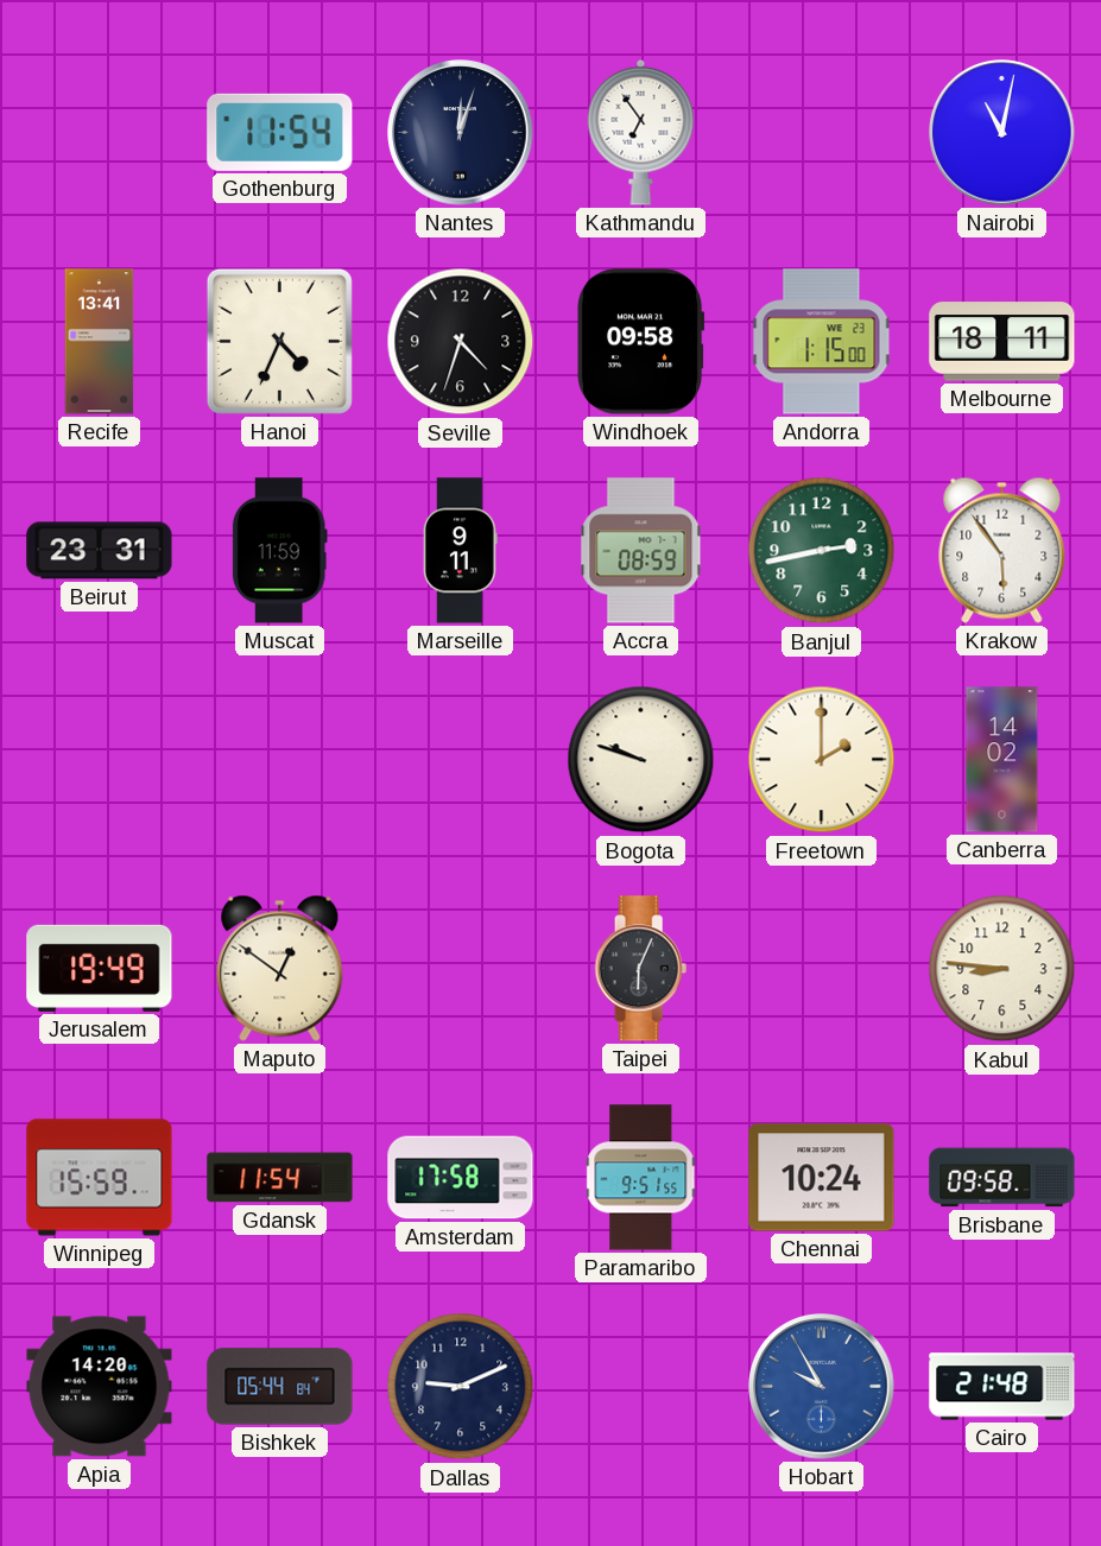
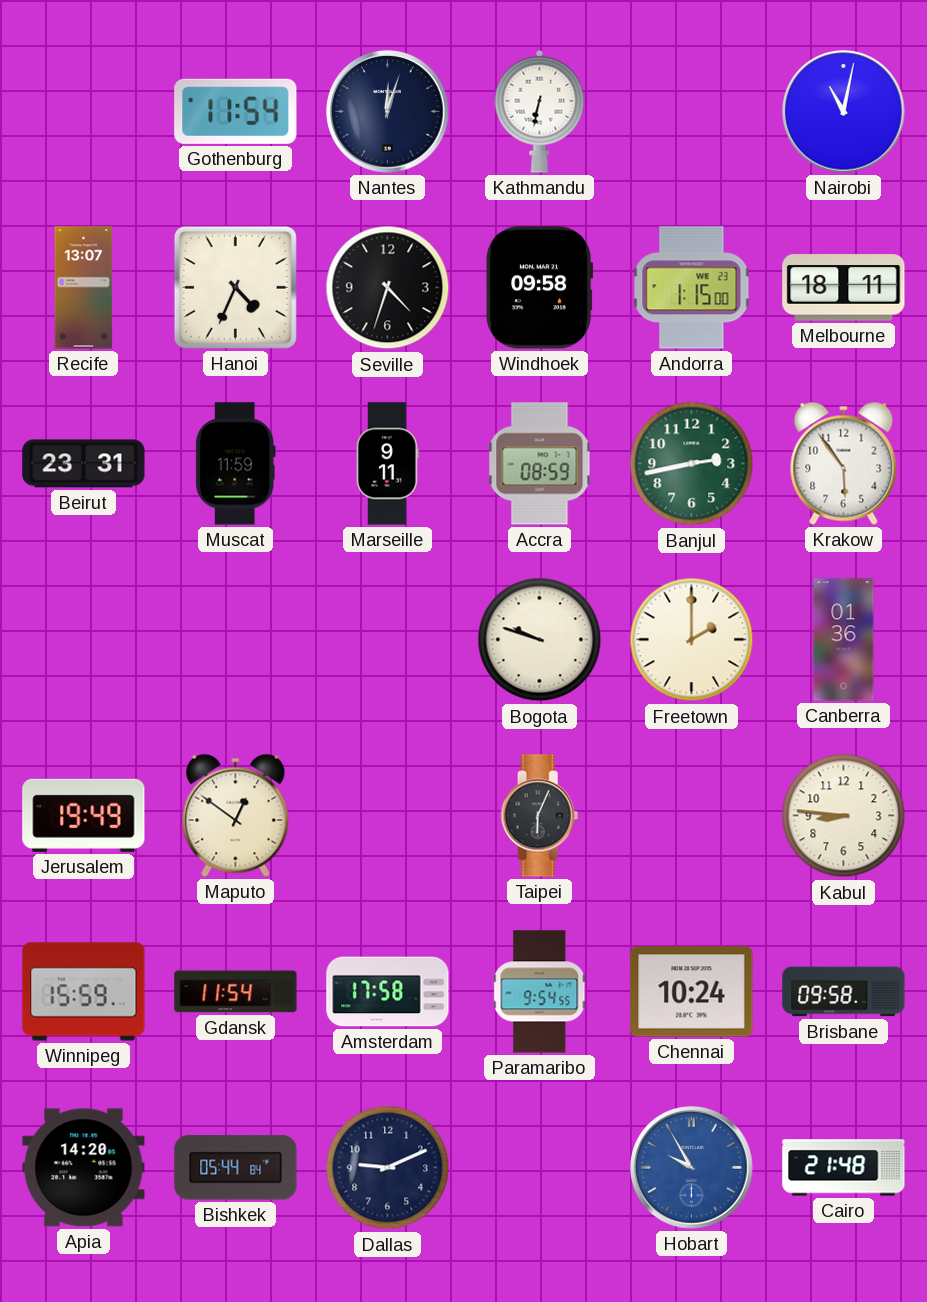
Kathmandu: 6:54 -> 6:32 (540, 111)
Recife: 13:41 -> 13:07 (84, 288)
Canberra: 14:02 -> 01:36 (844, 640)
Paramaribo: 9:51 -> 9:54 (540, 992)
